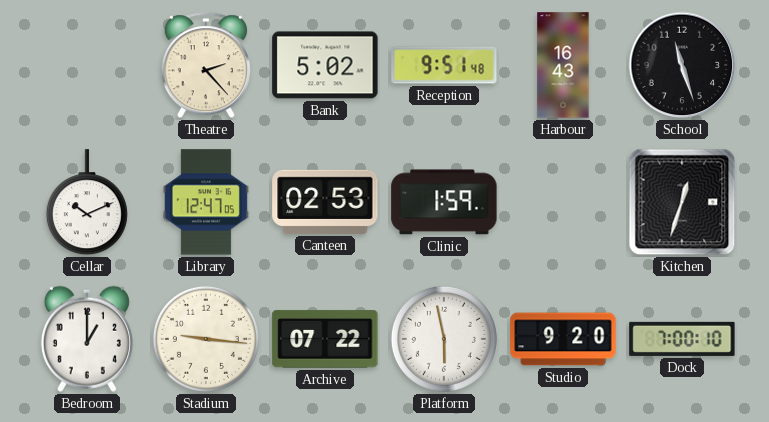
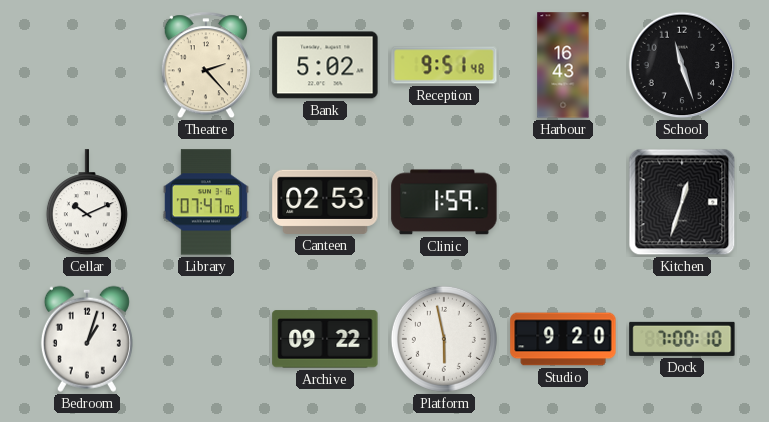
Library: 12:47 -> 07:47 (206, 202)
Bedroom: 1:00 -> 1:03 (87, 339)
Stadium: 9:16 -> none (206, 339)
Archive: 07:22 -> 09:22 (325, 339)
